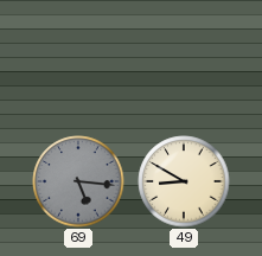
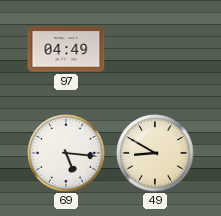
97: none -> 04:49 (66, 49)
69 dial: grey -> white (66, 153)
